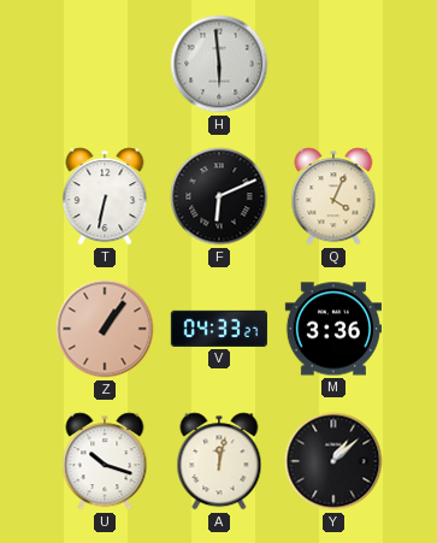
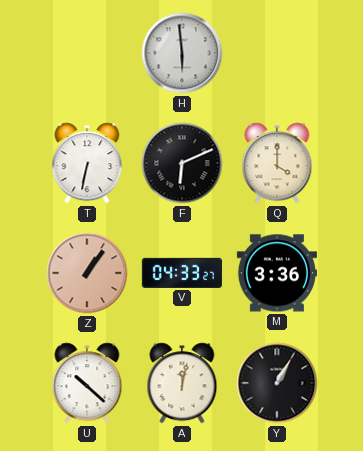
Q: 4:04 -> 4:00 (277, 163)
U: 10:18 -> 10:22 (87, 383)
Y: 1:08 -> 1:05 (277, 383)
